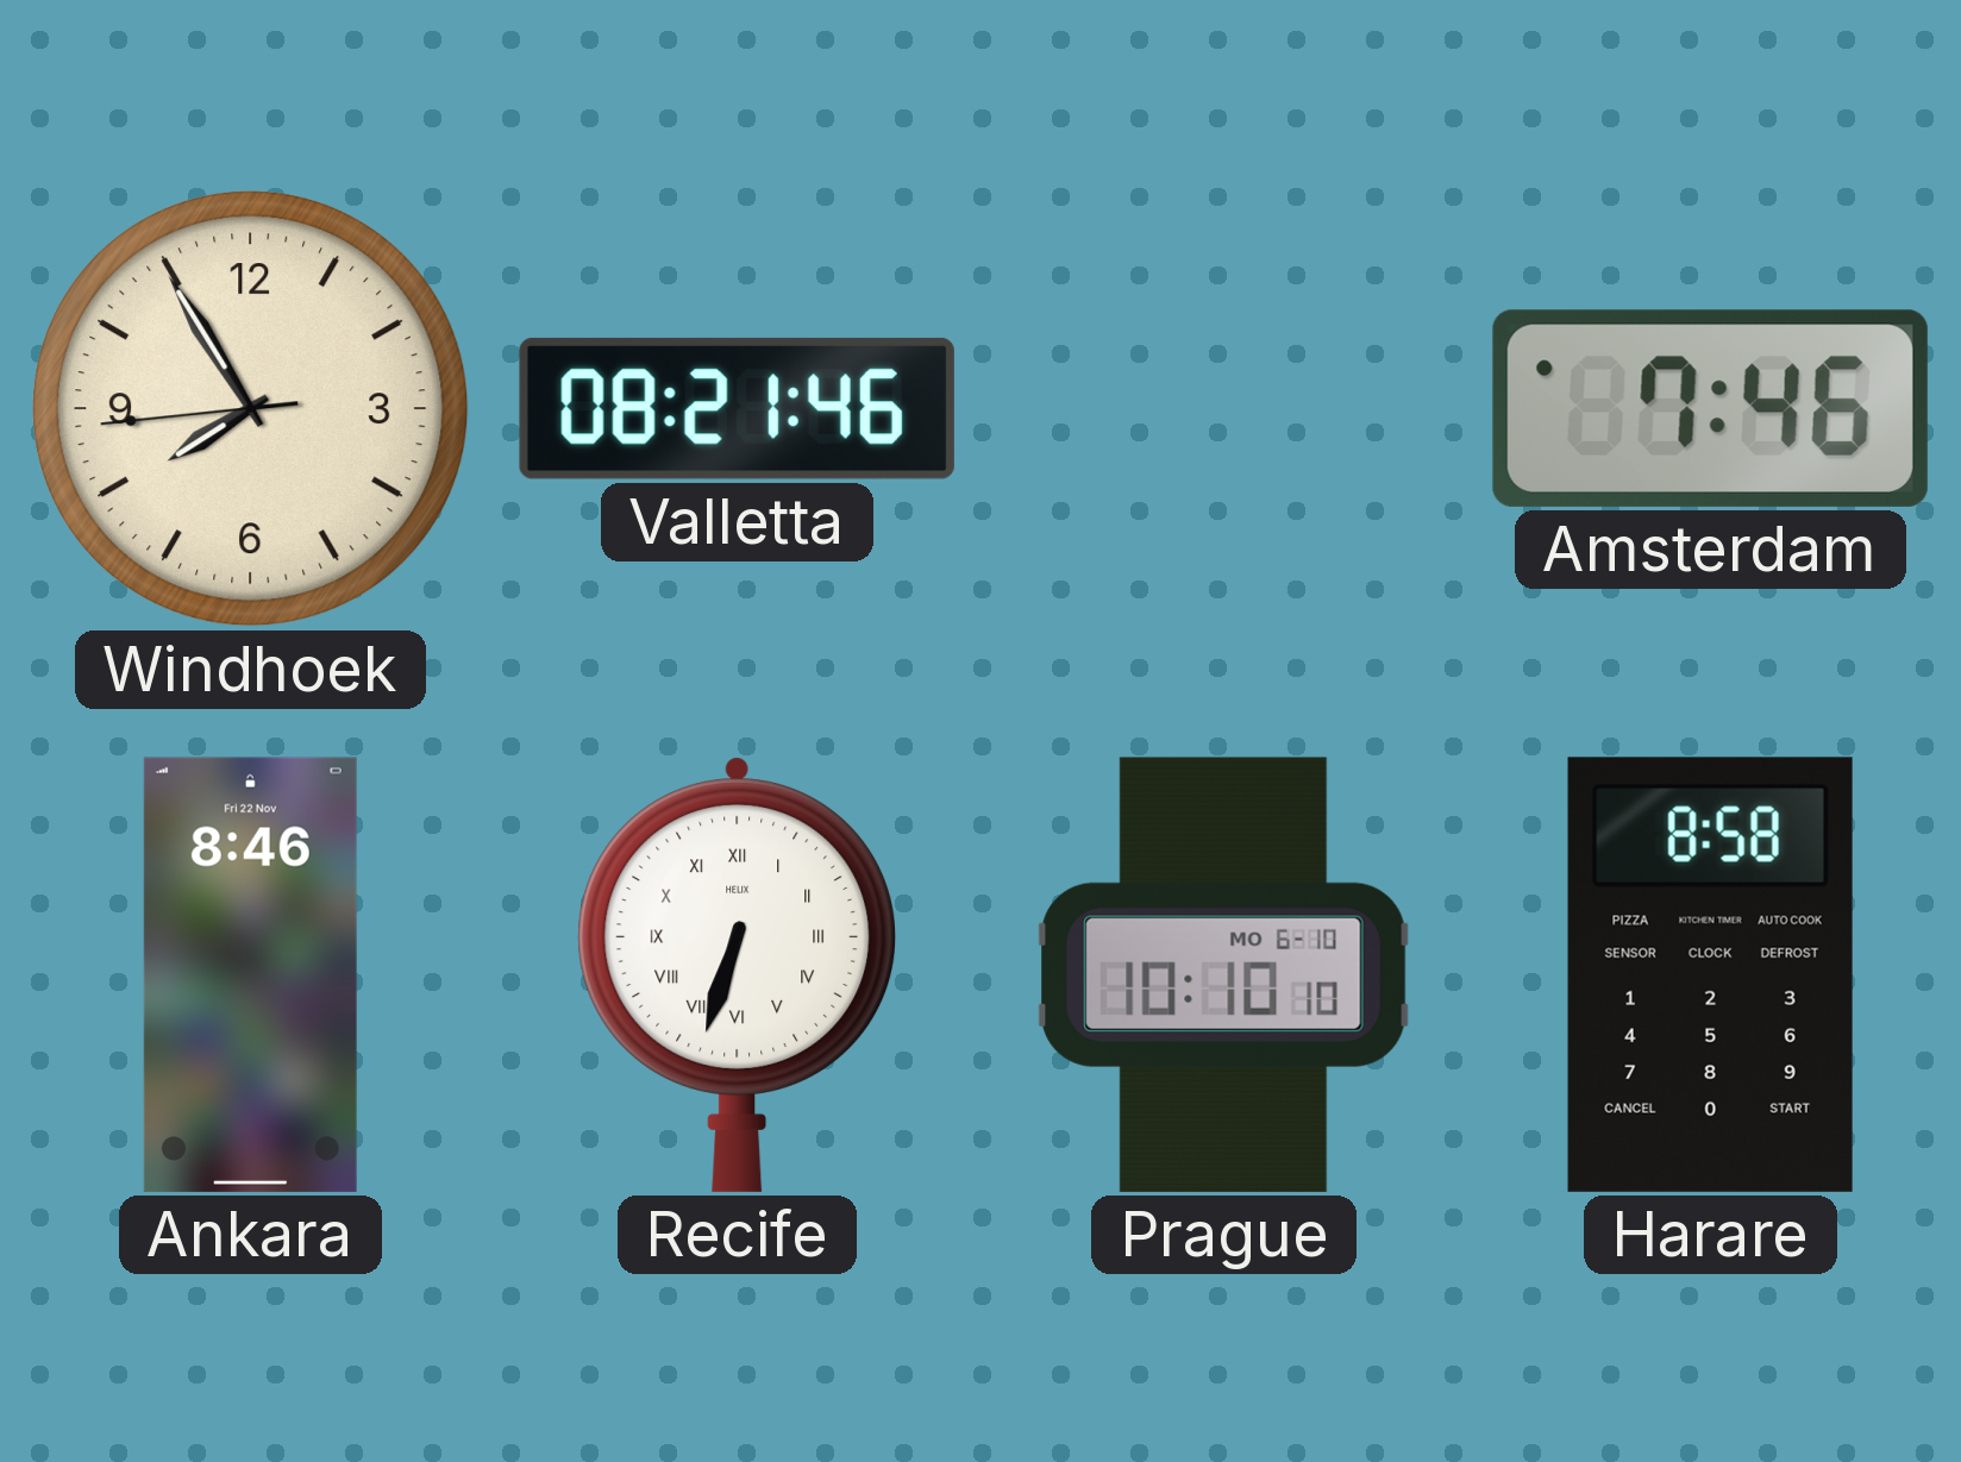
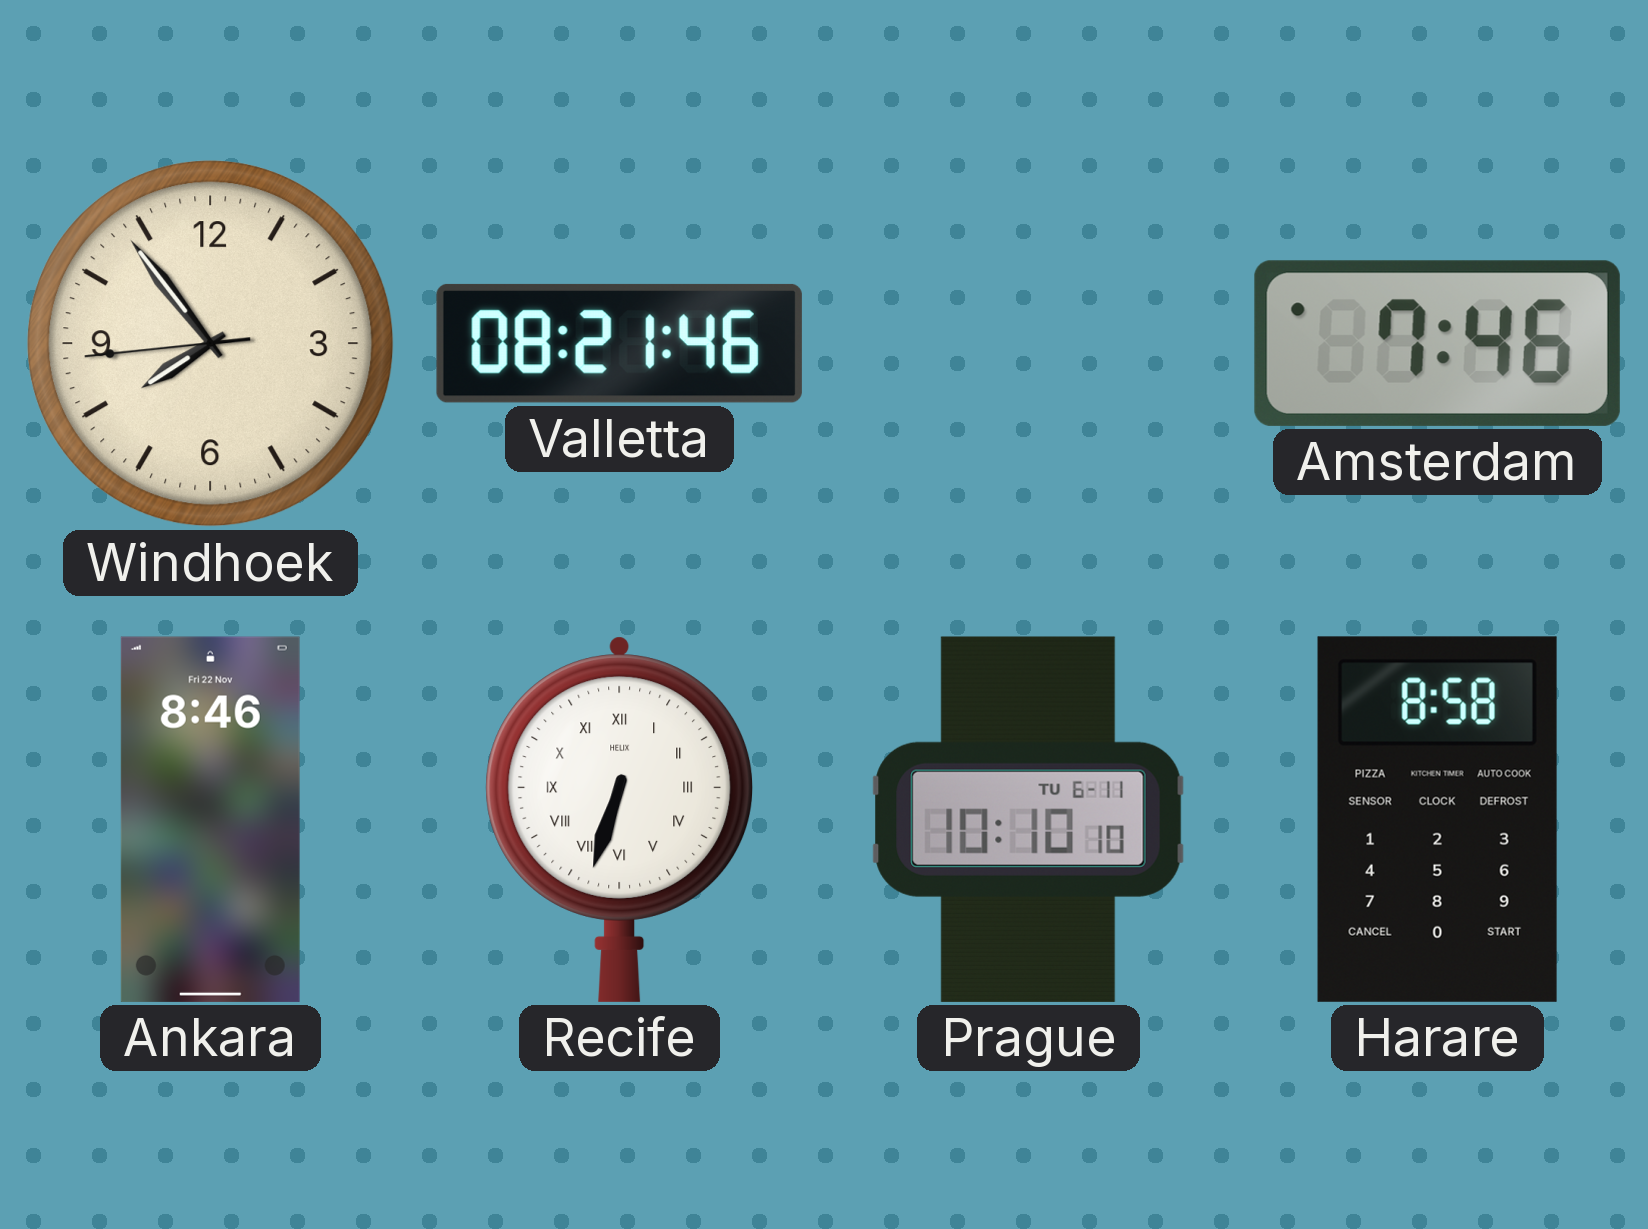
Windhoek: 7:54 -> 7:53 (211, 344)
Prague date: MO 6-10 -> TU 6-11 (1029, 819)
